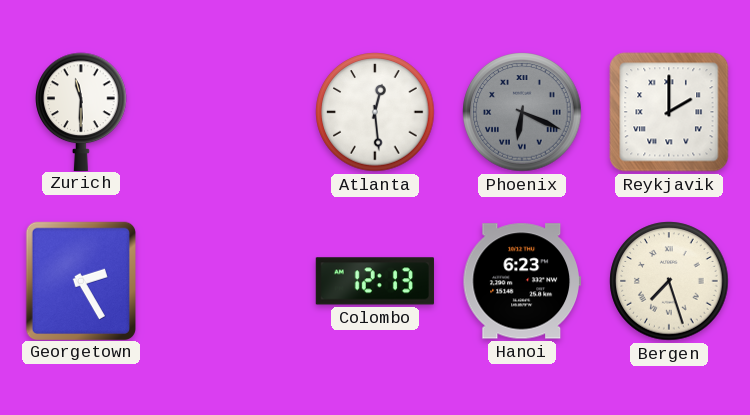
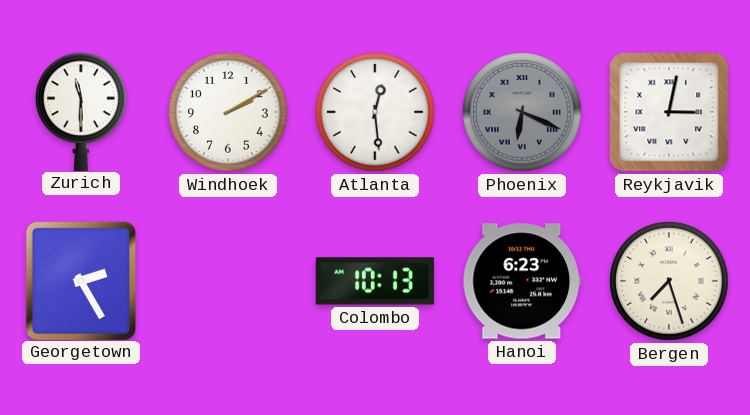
Windhoek: none -> 2:10 (228, 112)
Reykjavik: 2:00 -> 3:02 (669, 112)
Colombo: 12:13 -> 10:13 (375, 281)
